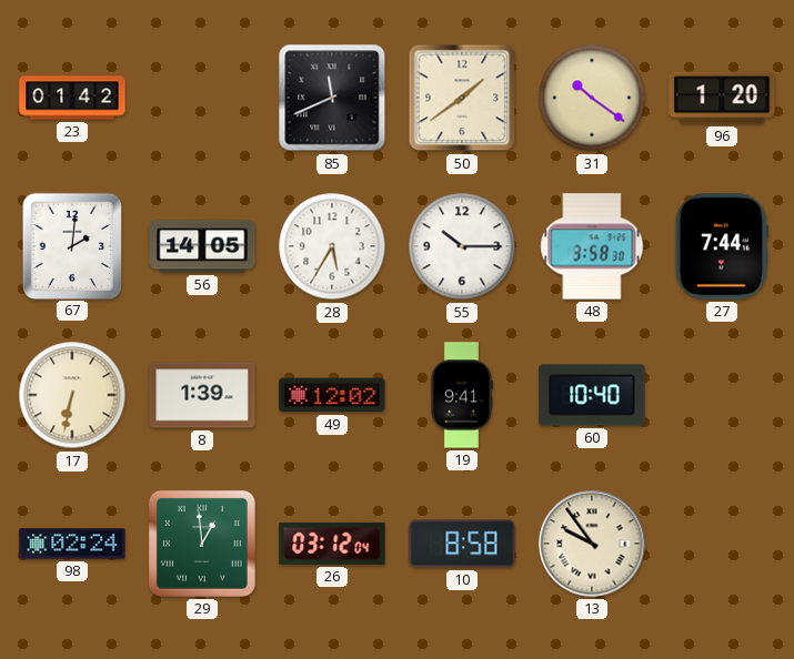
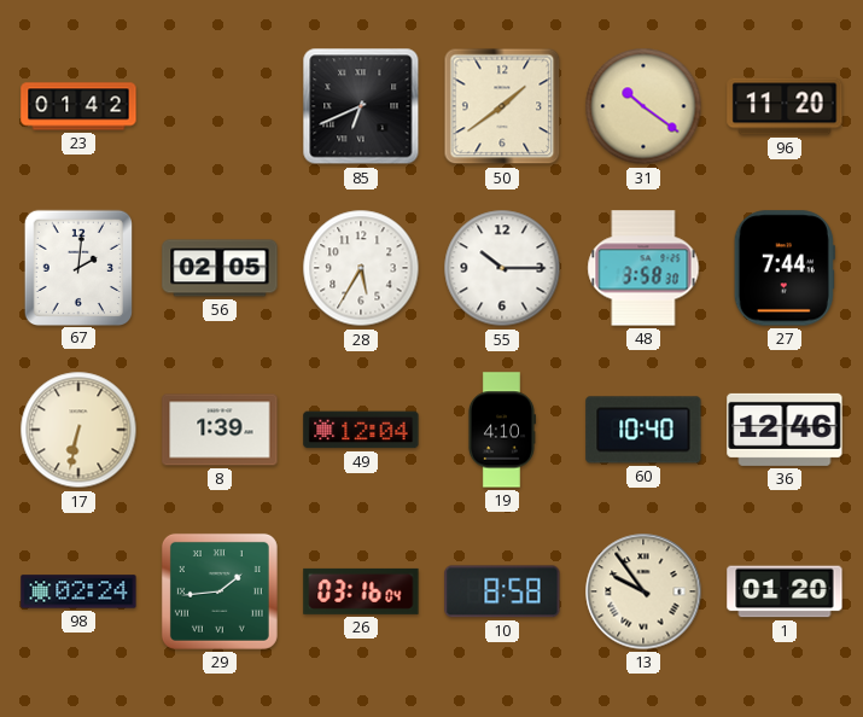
85: 11:41 -> 6:41 (361, 106)
96: 1:20 -> 11:20 (785, 106)
56: 14:05 -> 02:05 (220, 268)
49: 12:02 -> 12:04 (361, 430)
19: 9:41 -> 4:10 (501, 430)
36: none -> 12:46 (785, 430)
29: 12:59 -> 1:44 (220, 591)
26: 03:12 -> 03:16 (361, 591)
1: none -> 01:20 (785, 591)
